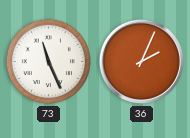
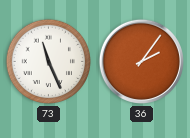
36: 2:04 -> 2:06 (141, 61)
